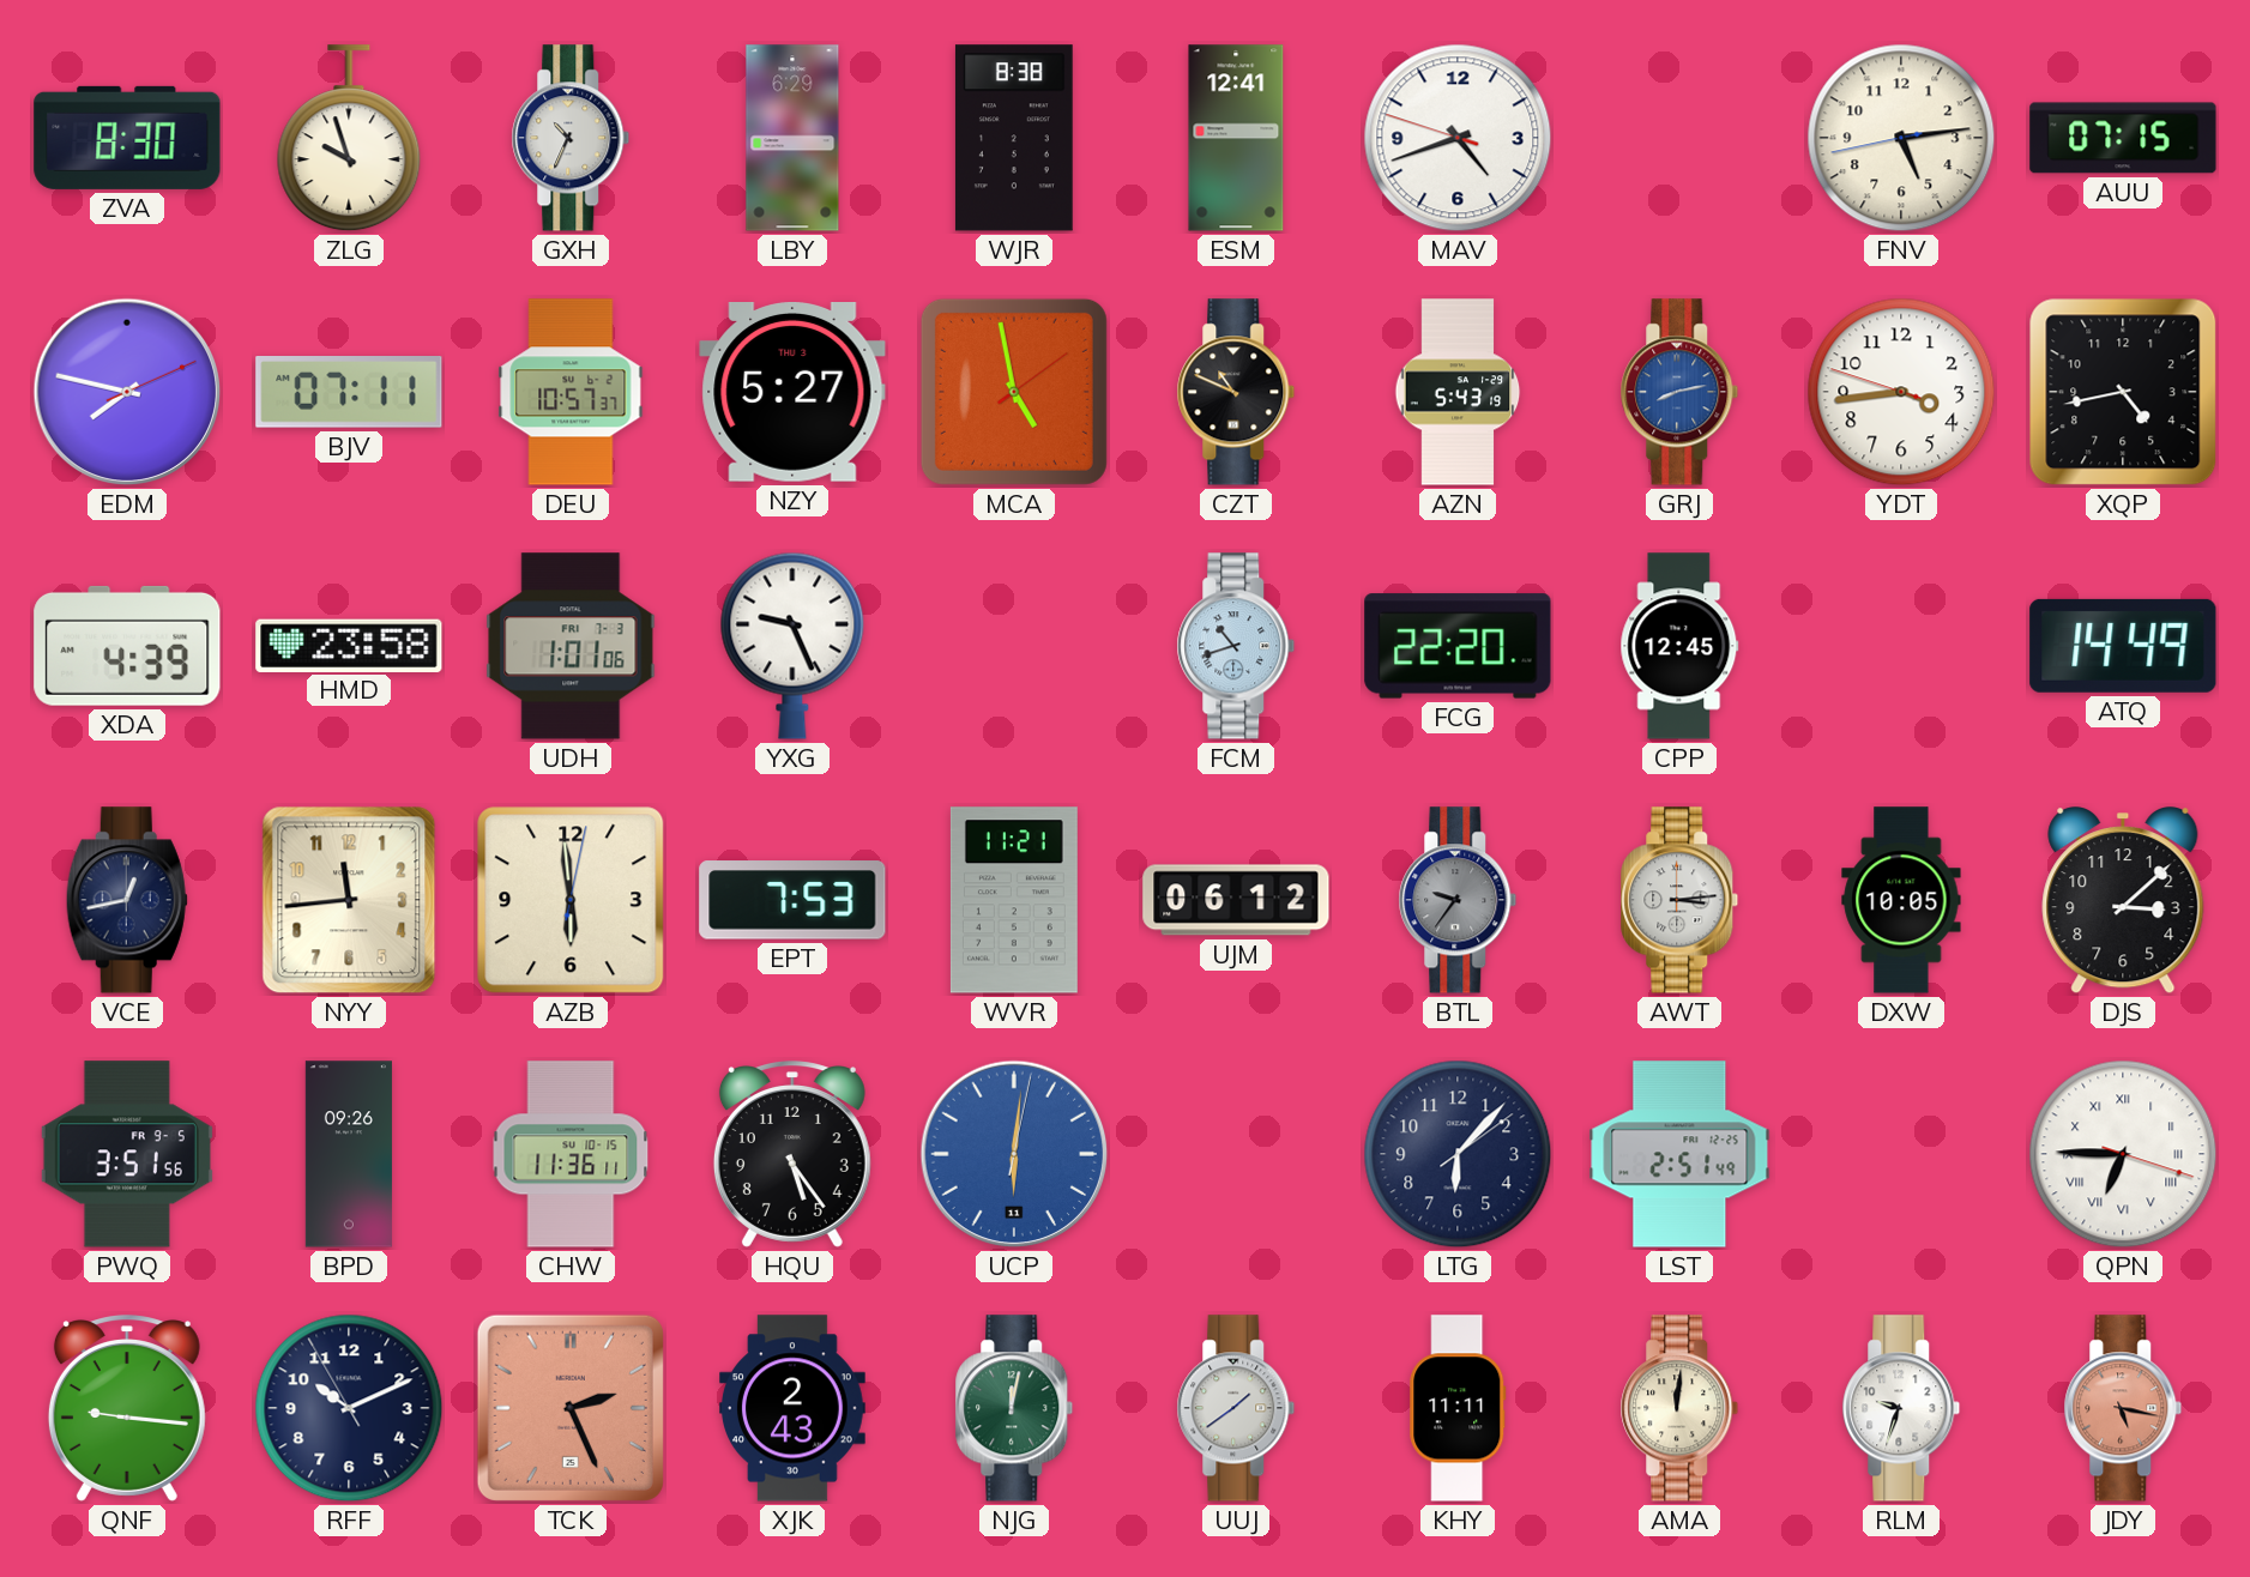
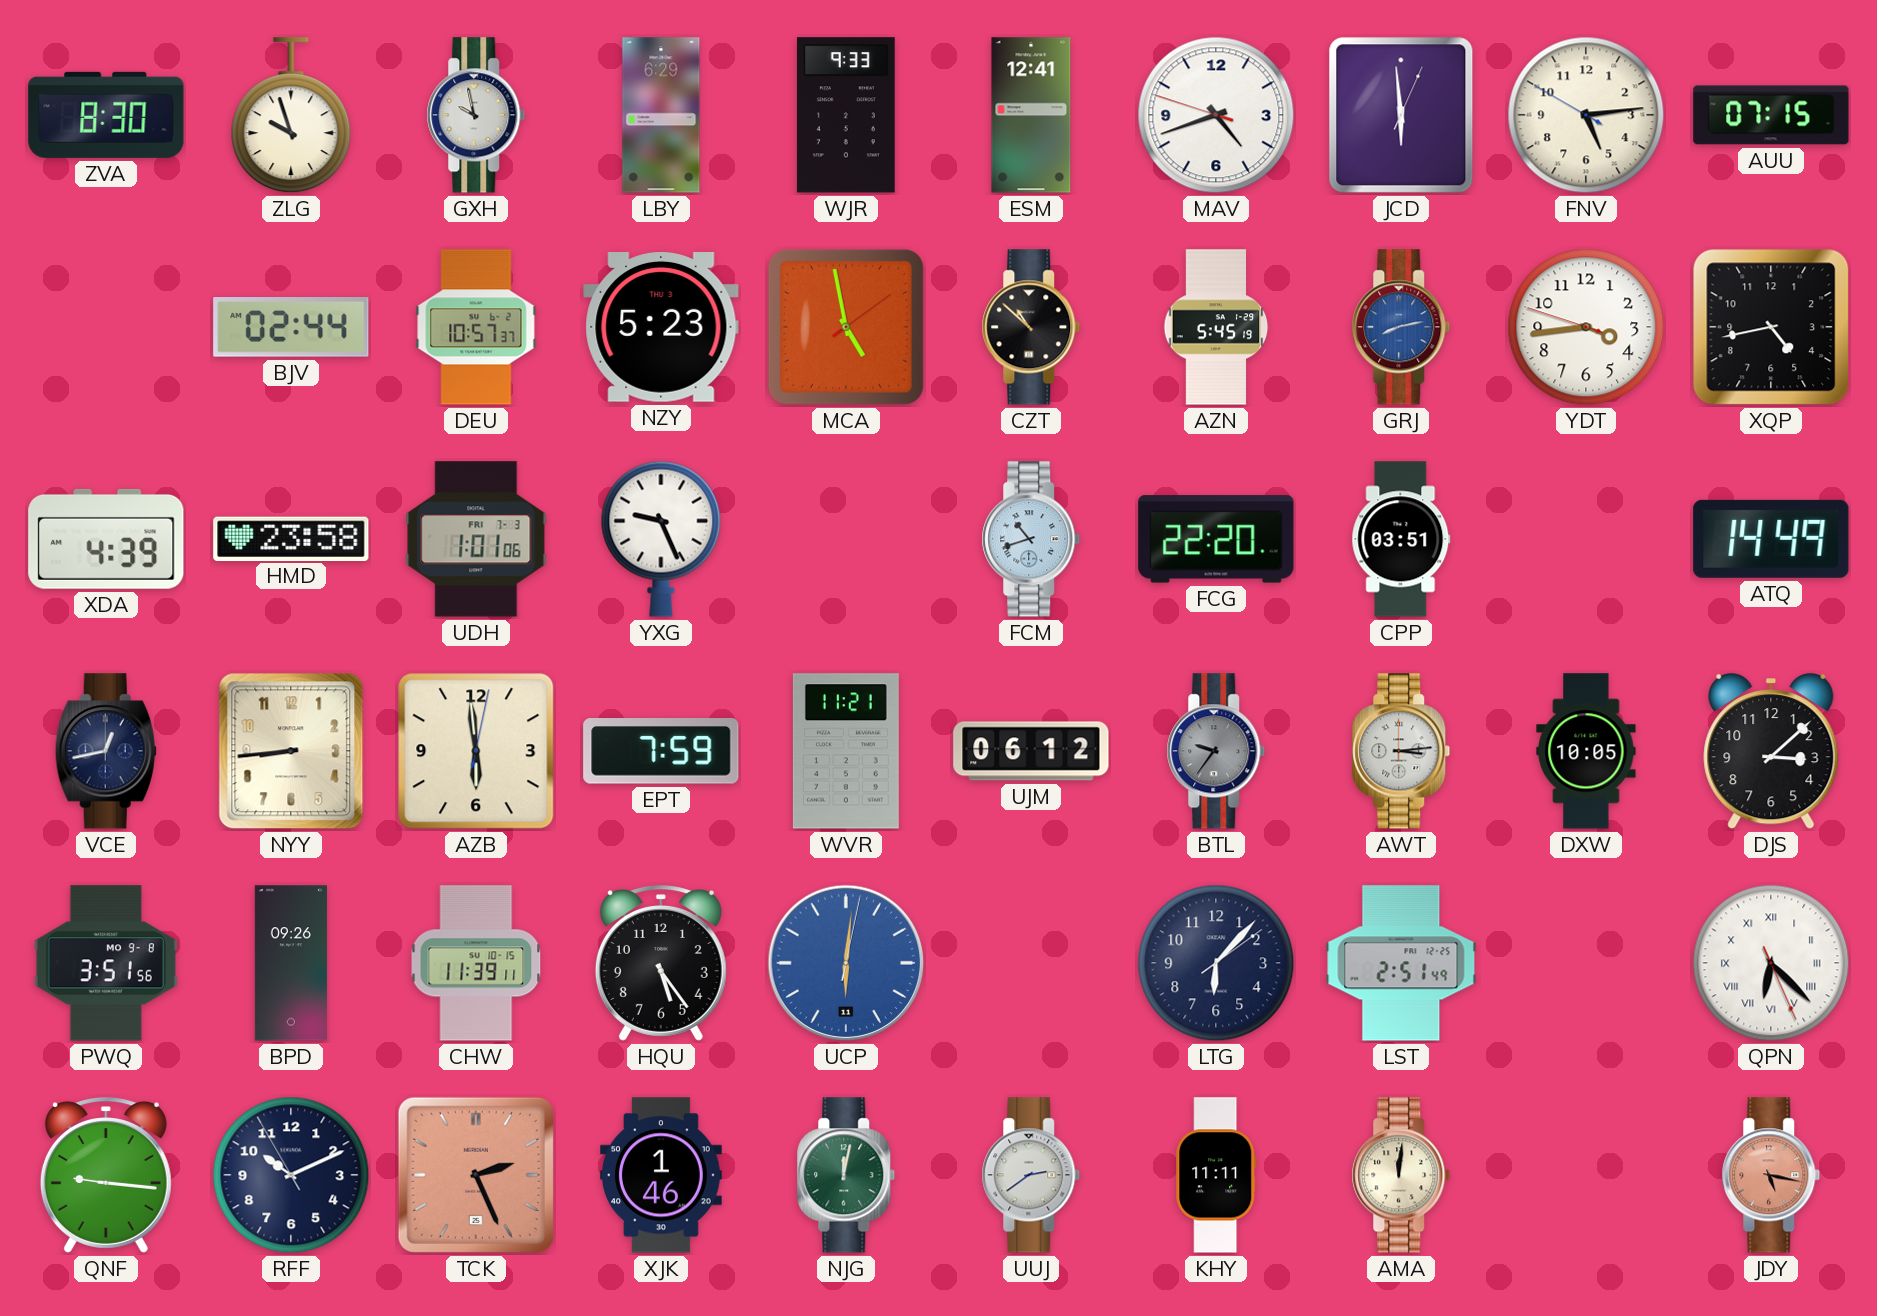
GXH: 10:34 -> 9:58 (476, 115)
WJR: 8:38 -> 9:33 (846, 115)
JCD: none -> 5:59 (1401, 115)
FNV: 5:13:43 -> 5:13:50 (1586, 115)
EDM: 7:47 -> none (127, 392)
BJV: 07:11 -> 02:44 (291, 327)
NZY: 5:27 -> 5:23 (661, 328)
CZT: 10:49 -> 10:52 (1031, 327)
AZN: 5:43 -> 5:45 (1216, 327)
CPP: 12:45 -> 03:51 (1401, 539)
NYY: 11:44 -> 8:44 (291, 751)
EPT: 7:53 -> 7:59 (661, 751)
PWQ date: FR 9-5 -> MO 9-8 (106, 963)
CHW: 11:36 -> 11:39 (476, 963)
QPN: 6:45 -> 6:22 (1771, 963)
XJK: 2:43 -> 1:46 (662, 1175)
UUJ: 1:39 -> 2:39 (1031, 1175)
RLM: 9:33 -> none (1901, 1408)
